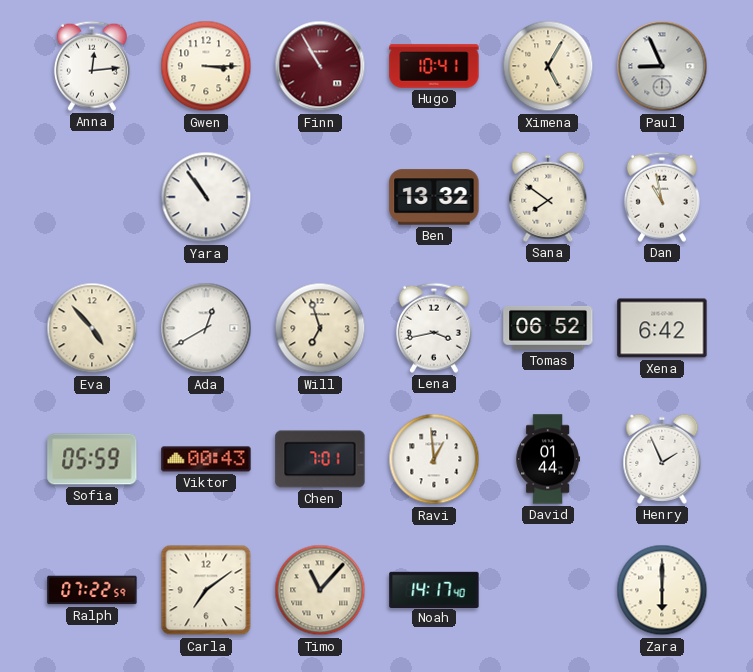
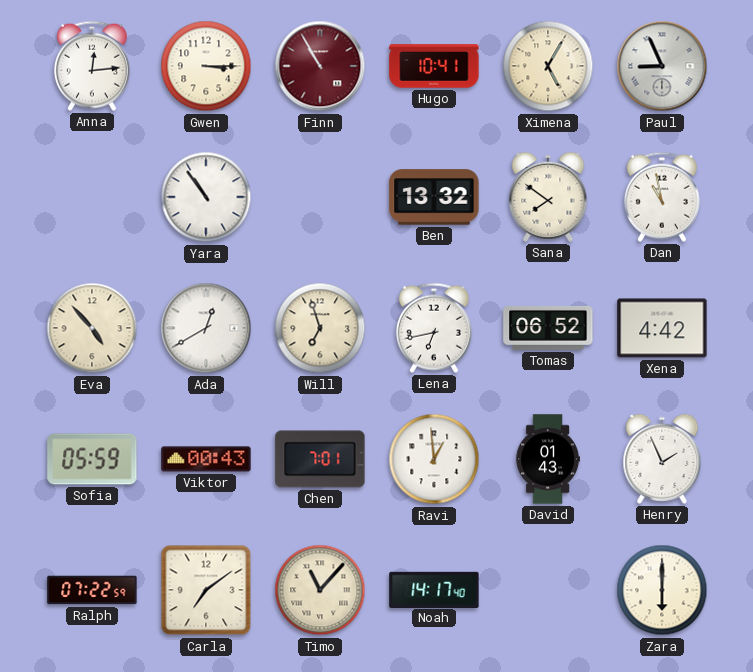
Lena: 3:43 -> 6:43 (434, 328)
Xena: 6:42 -> 4:42 (662, 328)
David: 01:44 -> 01:43 (548, 459)
